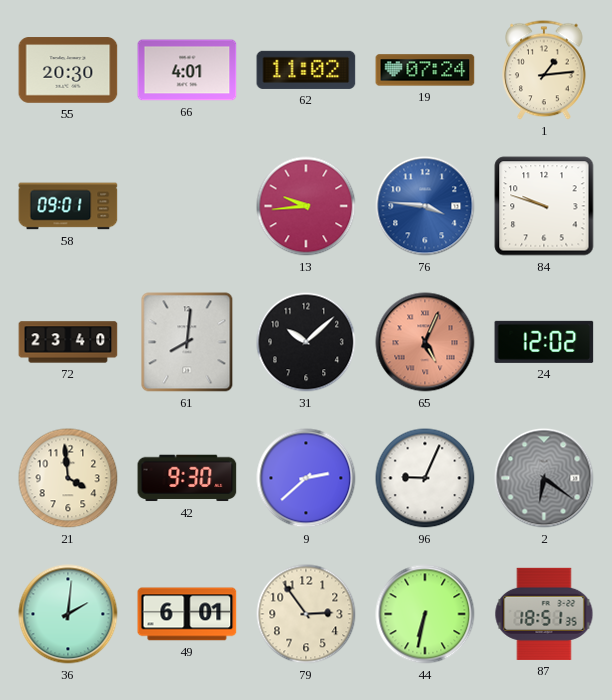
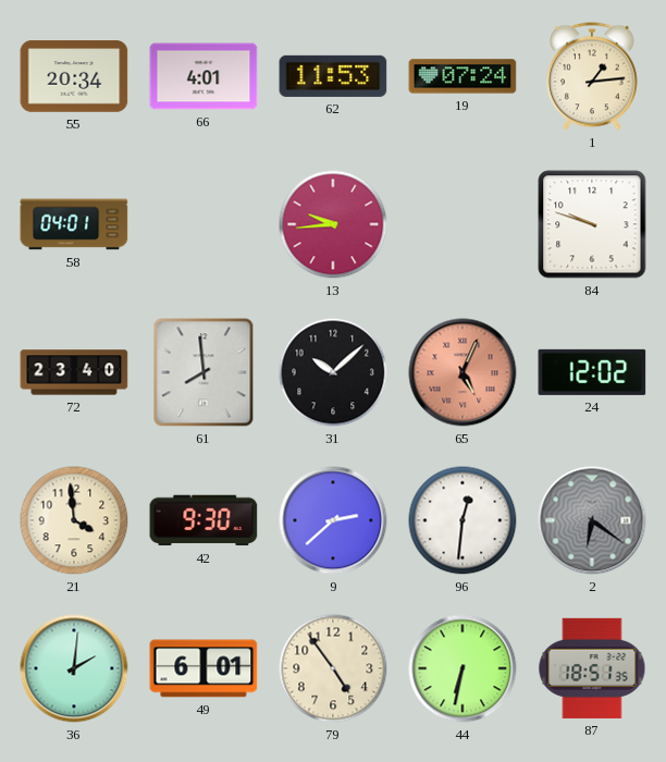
55: 20:30 -> 20:34 (74, 76)
62: 11:02 -> 11:53 (333, 76)
58: 09:01 -> 04:01 (74, 224)
76: 3:46 -> none (425, 206)
61: 8:01 -> 7:59 (203, 372)
96: 9:04 -> 12:31 (462, 520)
79: 2:54 -> 4:54 (333, 668)
